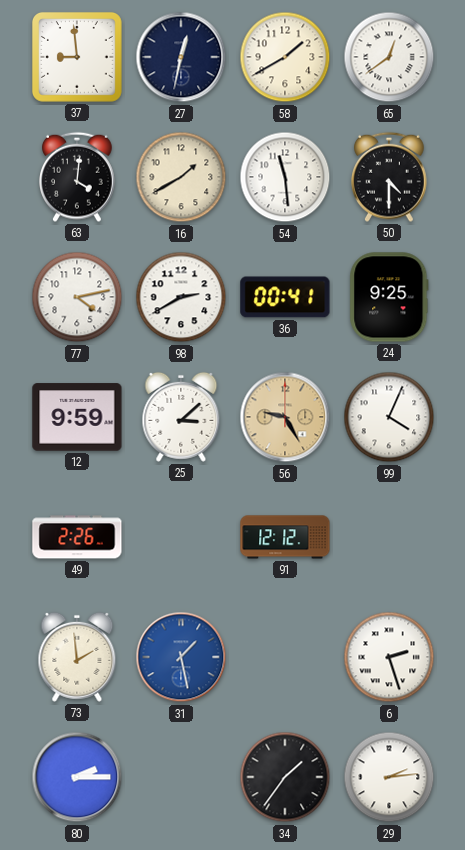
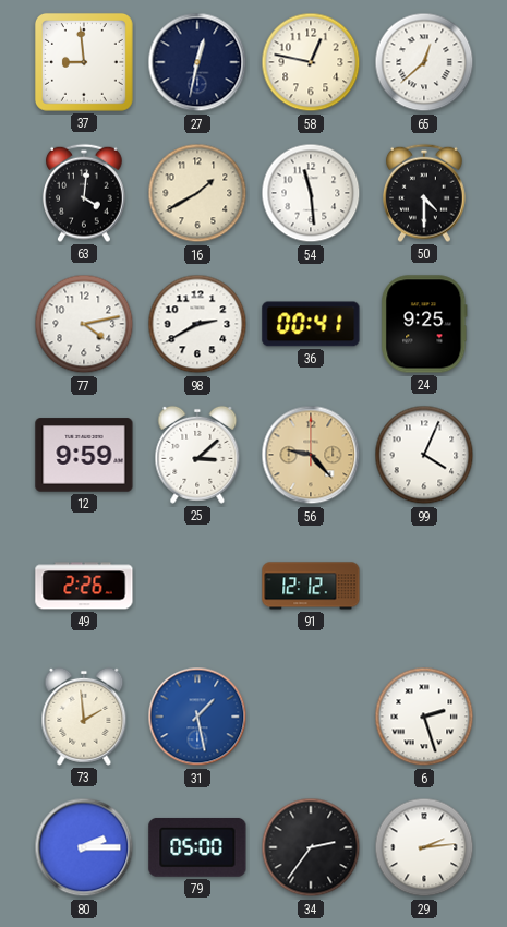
58: 1:40 -> 12:47 (311, 62)
65: 12:39 -> 12:38 (424, 62)
56: 9:25 -> 9:23 (311, 455)
79: none -> 05:00 (197, 847)
34: 1:36 -> 2:36 (311, 847)
